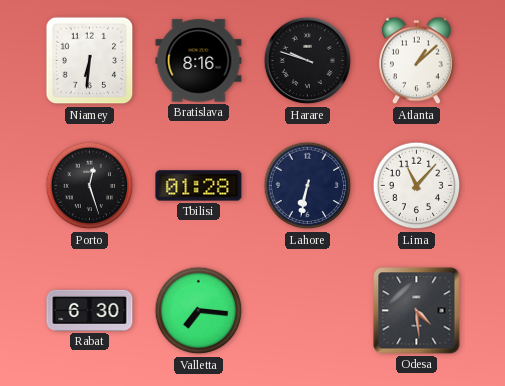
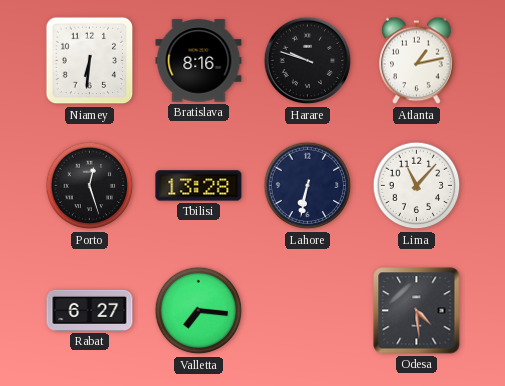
Atlanta: 1:08 -> 1:13 (417, 61)
Tbilisi: 01:28 -> 13:28 (199, 186)
Rabat: 6:30 -> 6:27 (90, 310)
